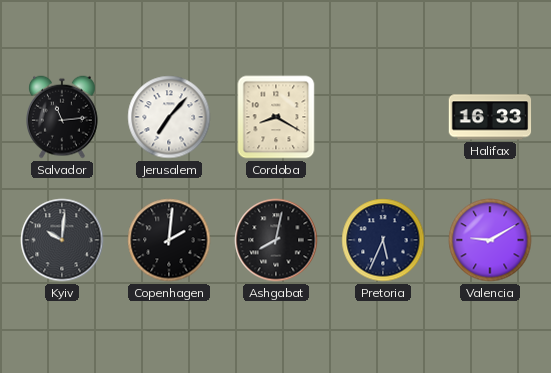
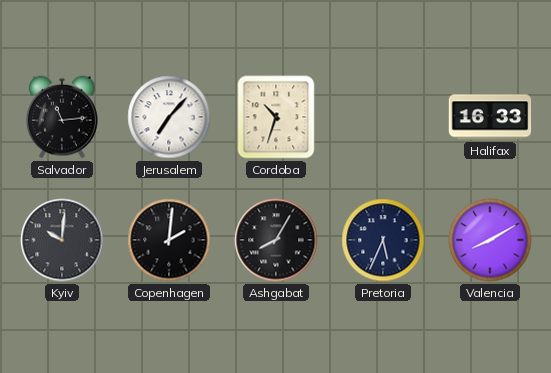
Cordoba: 8:20 -> 10:33 (276, 117)
Ashgabat: 8:02 -> 8:05 (276, 240)
Valencia: 9:10 -> 8:10 (490, 240)
